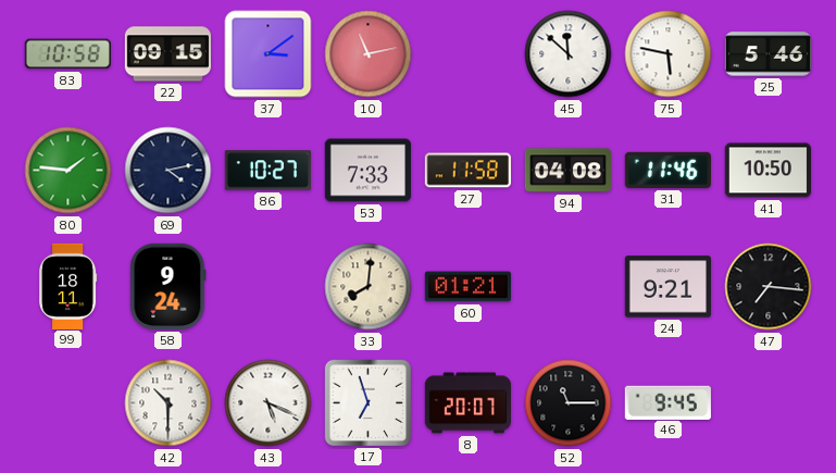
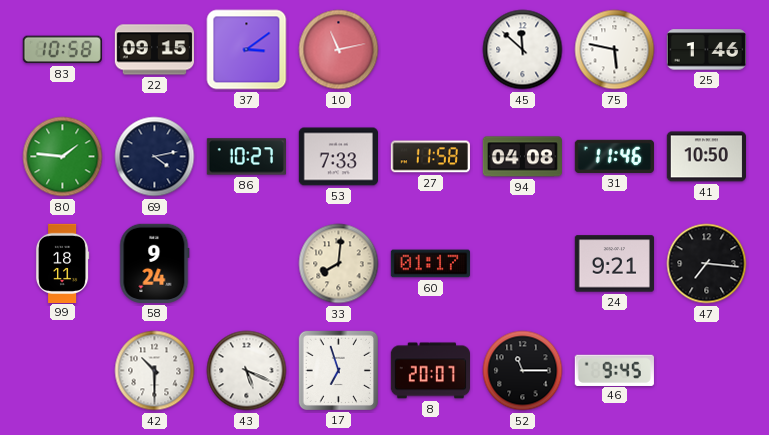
25: 5:46 -> 1:46 (706, 50)
60: 01:21 -> 01:17 (430, 264)
